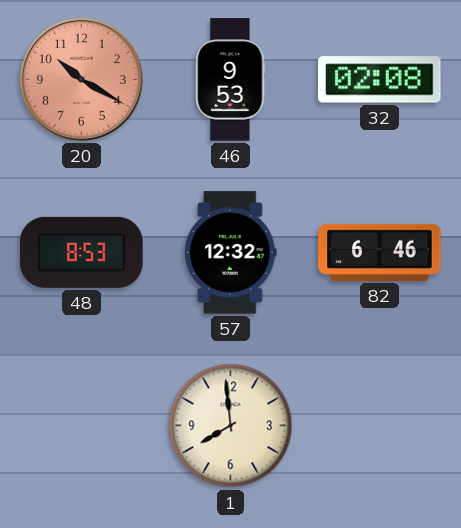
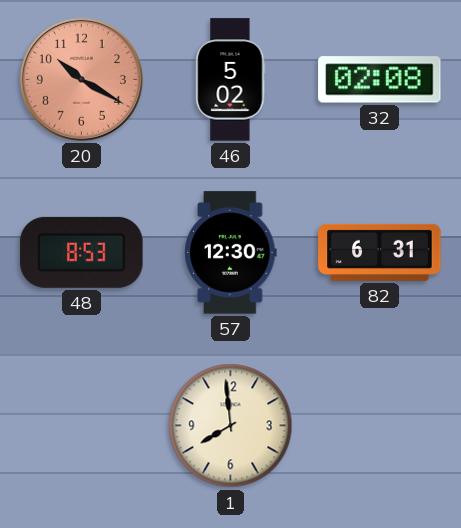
46: 9:53 -> 5:02 (231, 80)
57: 12:32 -> 12:30 (231, 253)
82: 6:46 -> 6:31 (380, 252)
